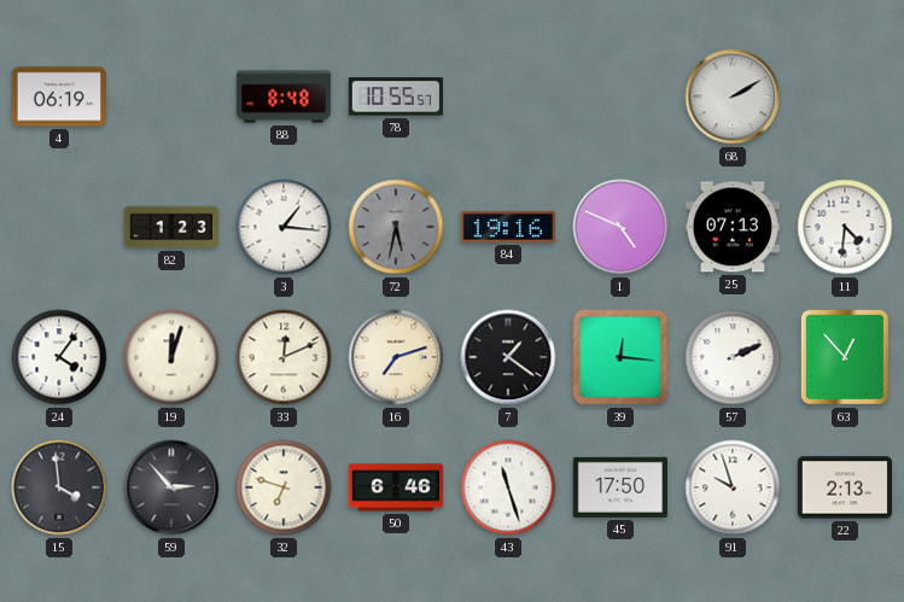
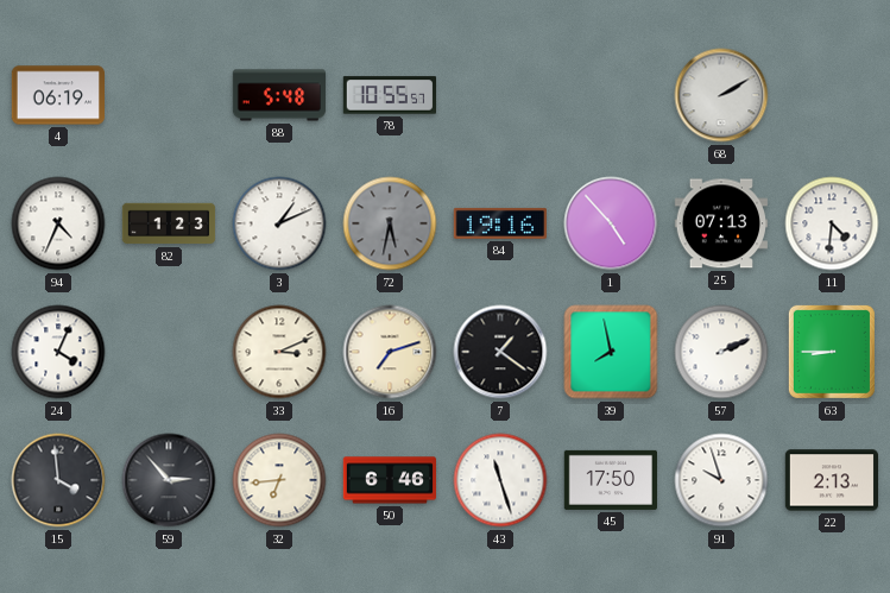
88: 8:48 -> 5:48 (279, 95)
94: none -> 4:34 (58, 223)
3: 1:16 -> 1:11 (279, 223)
1: 4:49 -> 4:53 (611, 223)
24: 4:06 -> 4:04 (58, 352)
19: 12:03 -> none (171, 357)
33: 12:11 -> 3:11 (279, 352)
39: 12:16 -> 7:58 (611, 352)
63: 12:53 -> 8:45 (832, 352)
32: 6:48 -> 6:44 (279, 480)
